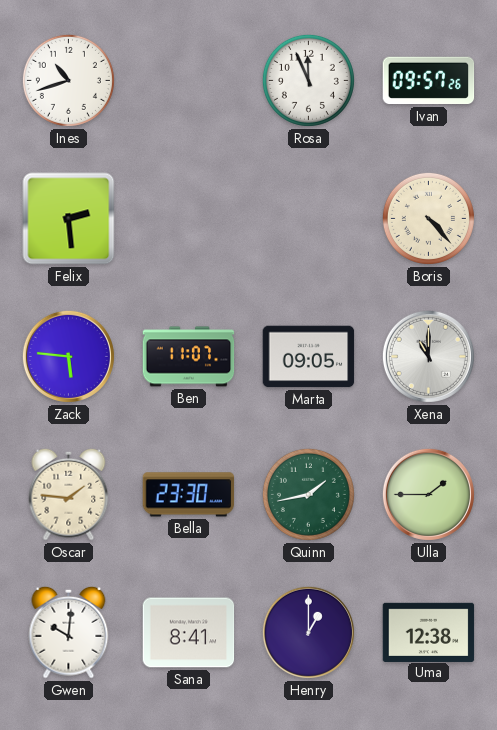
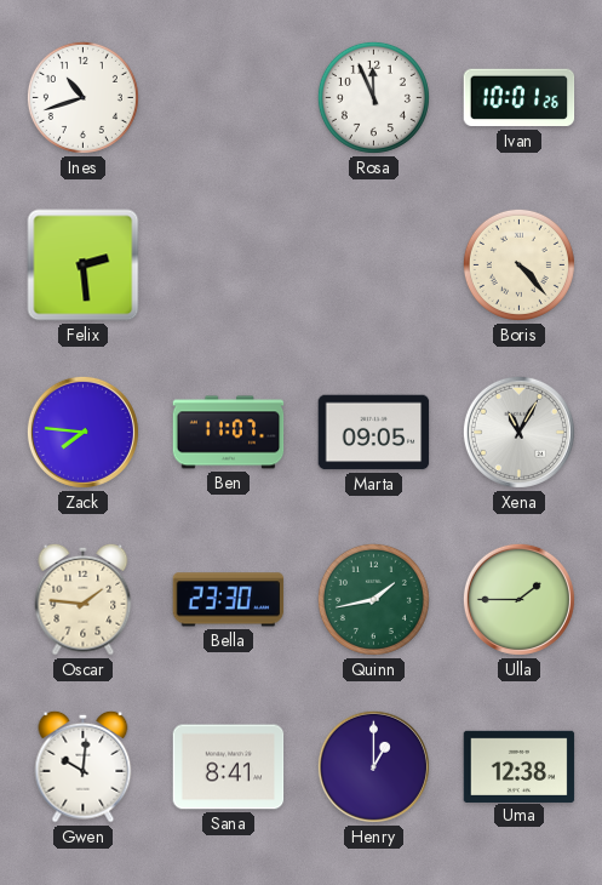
Ivan: 09:57 -> 10:01 (520, 98)
Zack: 5:46 -> 7:46 (82, 432)
Xena: 11:00 -> 11:05 (518, 432)
